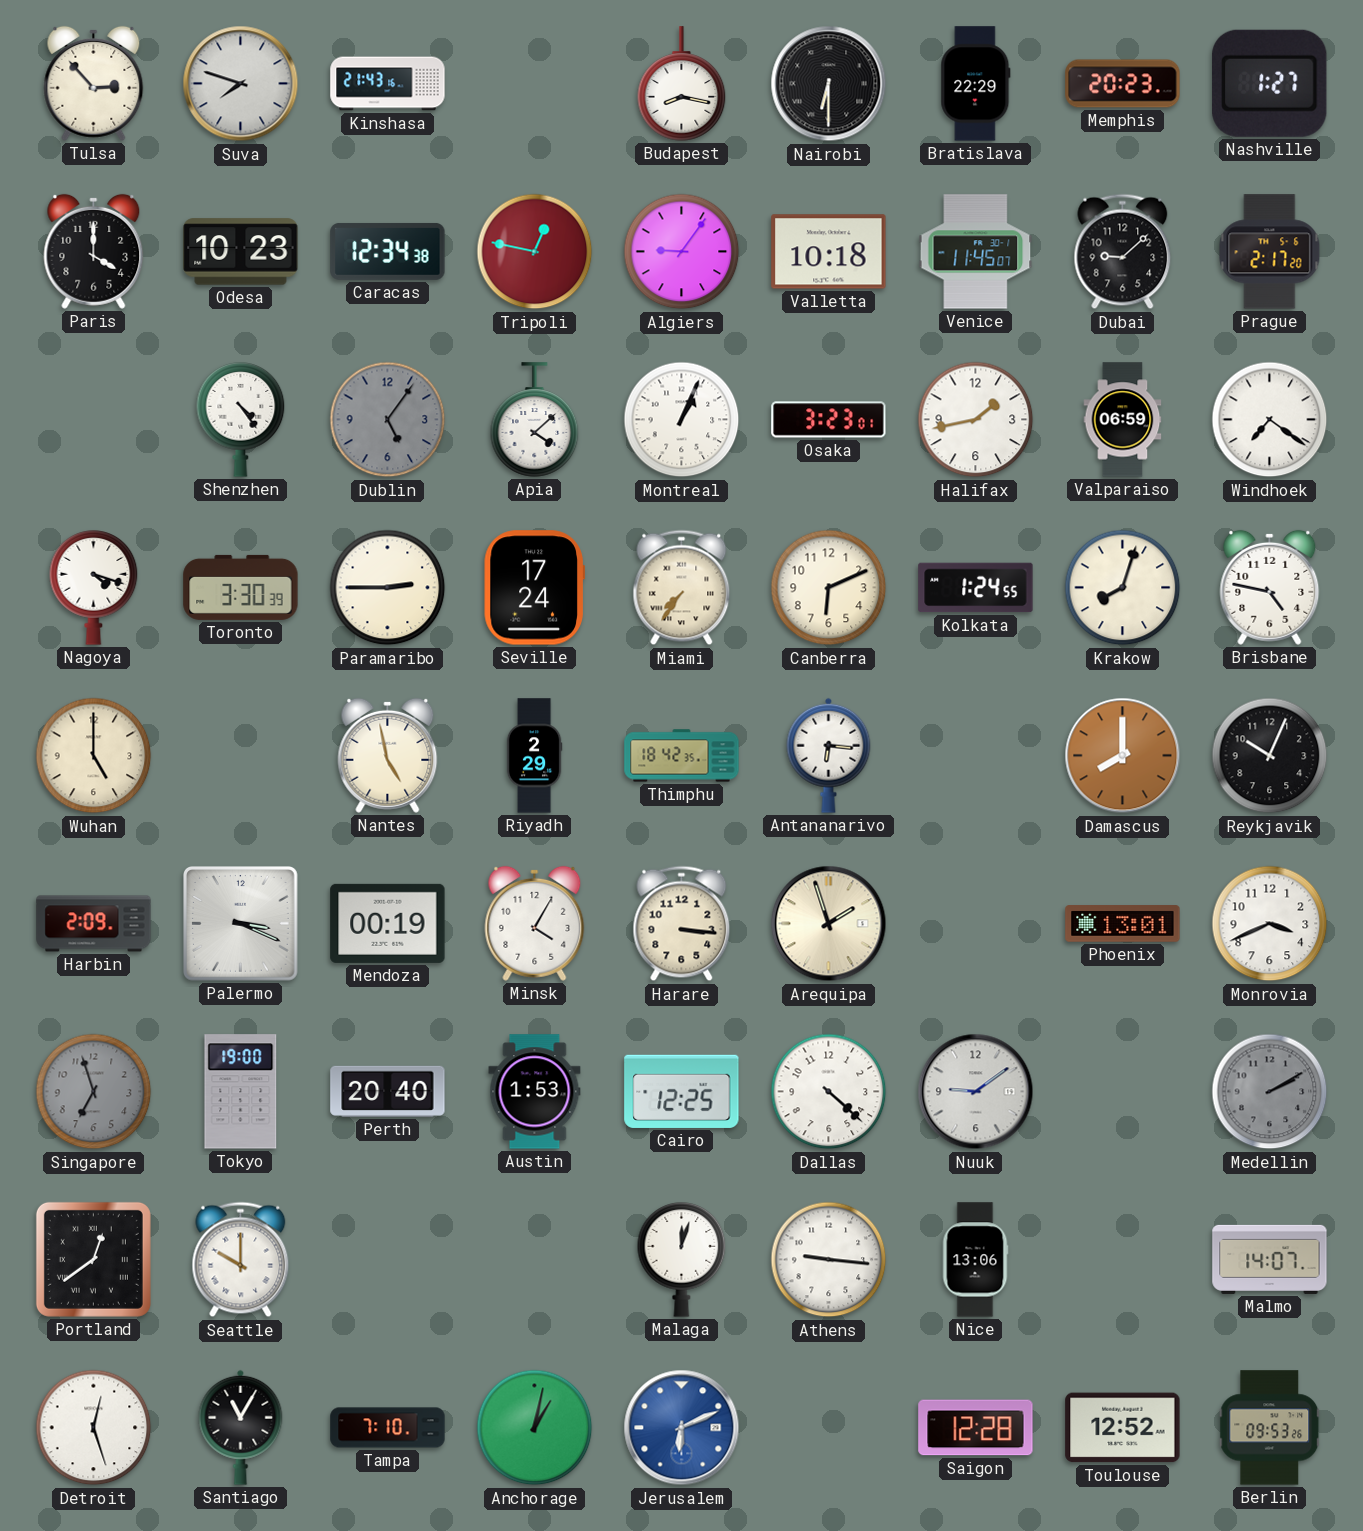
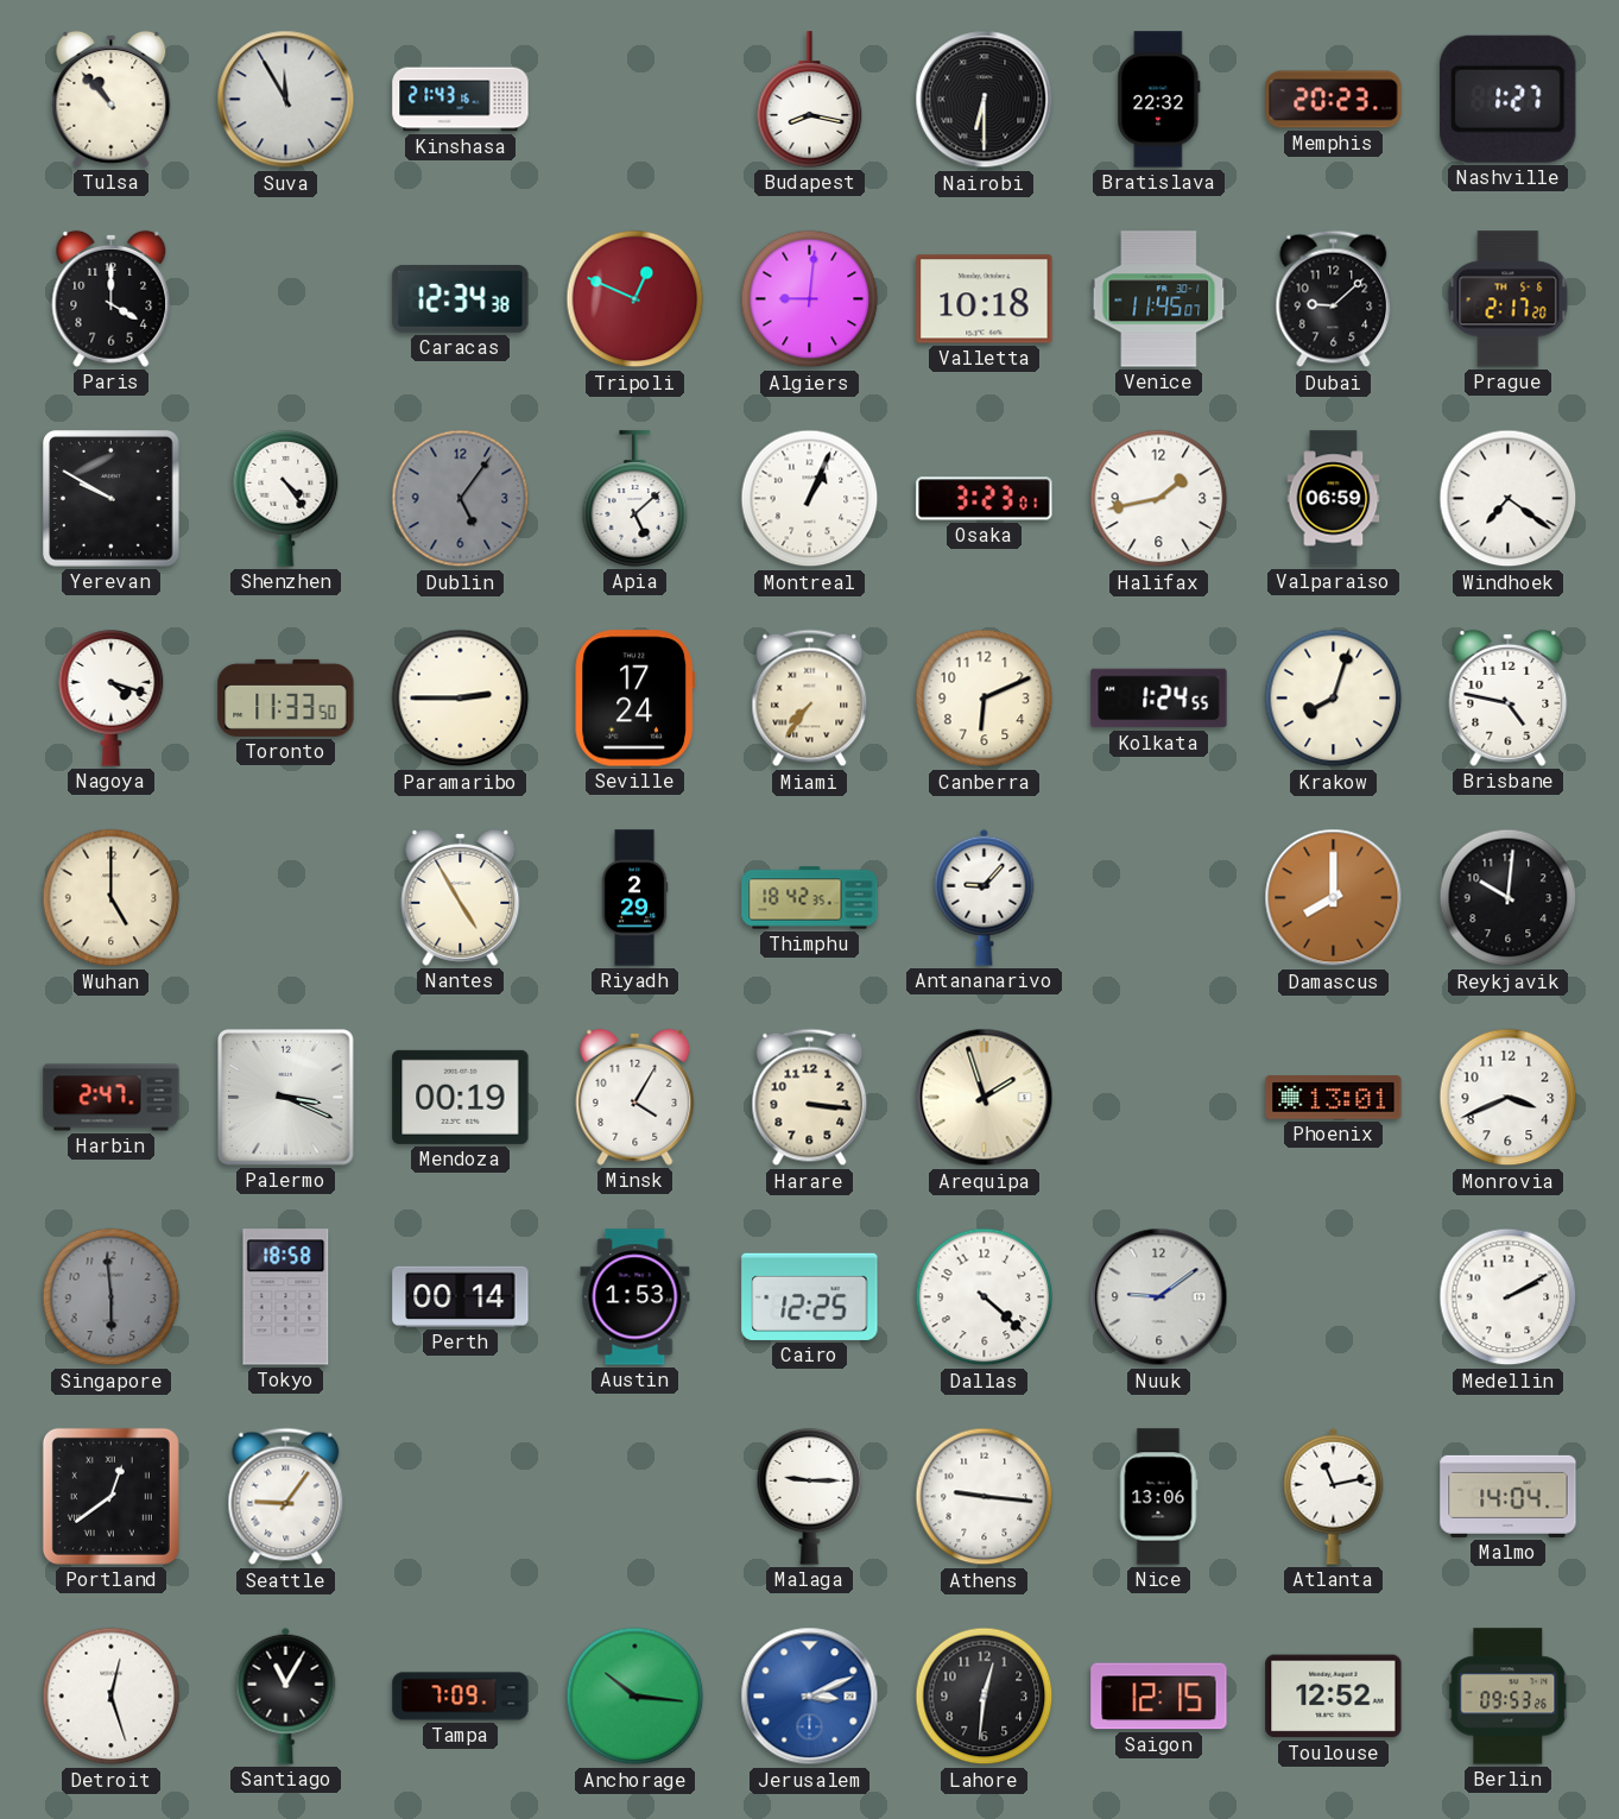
Tulsa: 2:53 -> 10:53 (112, 99)
Suva: 7:48 -> 11:55 (286, 100)
Bratislava: 22:29 -> 22:32 (1159, 100)
Odesa: 10:23 -> none (241, 252)
Tripoli: 12:47 -> 12:49 (635, 299)
Algiers: 9:06 -> 9:01 (810, 299)
Yerevan: none -> 9:50 (112, 499)
Apia: 4:08 -> 5:08 (635, 499)
Toronto: 3:30 -> 11:33 (286, 697)
Nantes: 4:58 -> 4:55 (461, 897)
Antananarivo: 6:16 -> 9:07 (985, 897)
Reykjavik: 10:04 -> 10:01 (1509, 898)
Harbin: 2:09 -> 2:47 (112, 1098)
Singapore: 6:57 -> 5:59 (112, 1297)
Tokyo: 19:00 -> 18:58 (286, 1297)
Perth: 20:40 -> 00:14 (461, 1296)
Medellin dial: grey -> white (1509, 1297)
Seattle: 10:00 -> 9:06 (286, 1497)
Malaga: 12:03 -> 9:15 (810, 1497)
Atlanta: none -> 11:13 (1334, 1496)
Malmo: 14:07 -> 14:04 (1509, 1496)
Tampa: 7:10 -> 7:09 (461, 1697)
Anchorage: 1:02 -> 10:16 (635, 1697)
Jerusalem: 6:11 -> 3:11 (810, 1697)
Lahore: none -> 12:31 (985, 1697)
Saigon: 12:28 -> 12:15 (1159, 1697)
